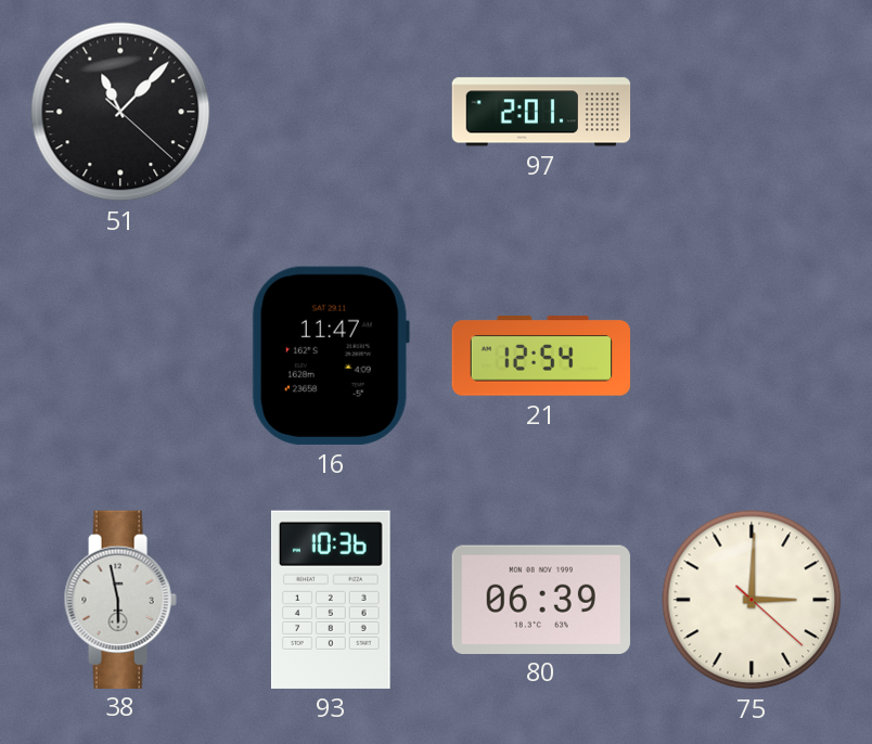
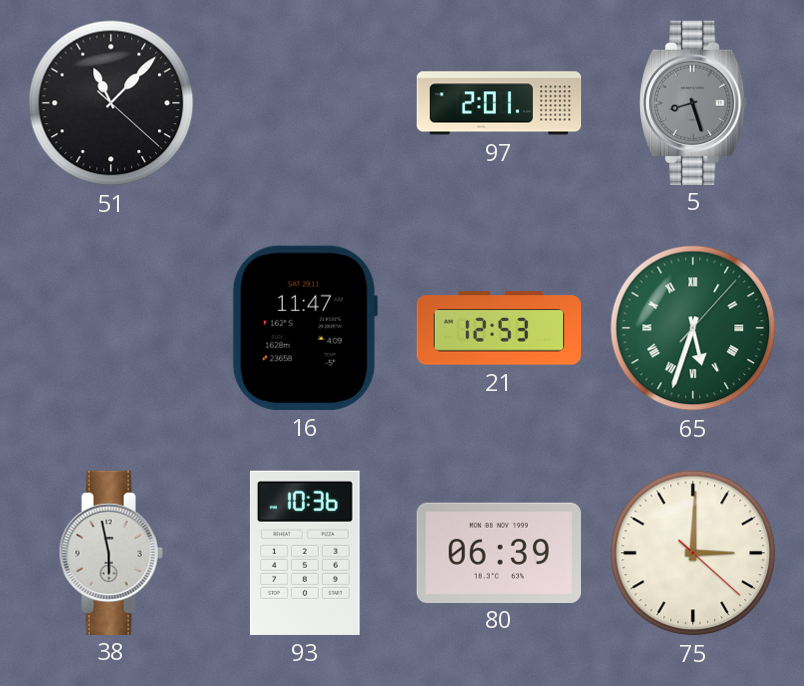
5: none -> 8:27 (693, 102)
21: 12:54 -> 12:53 (498, 328)
65: none -> 5:33 (693, 328)
